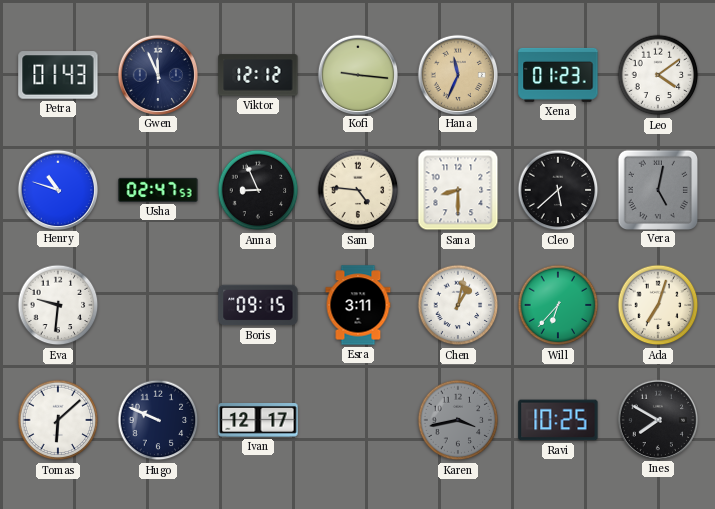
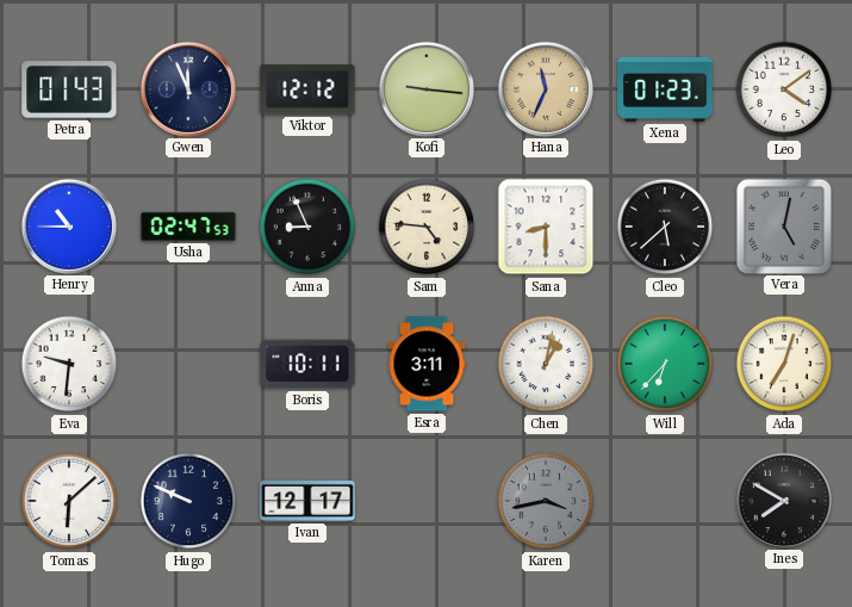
Henry: 10:48 -> 10:45 (68, 225)
Boris: 09:15 -> 10:11 (307, 364)
Ravi: 10:25 -> none (558, 420)
